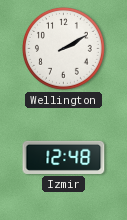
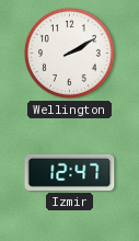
Izmir: 12:48 -> 12:47 (70, 172)
